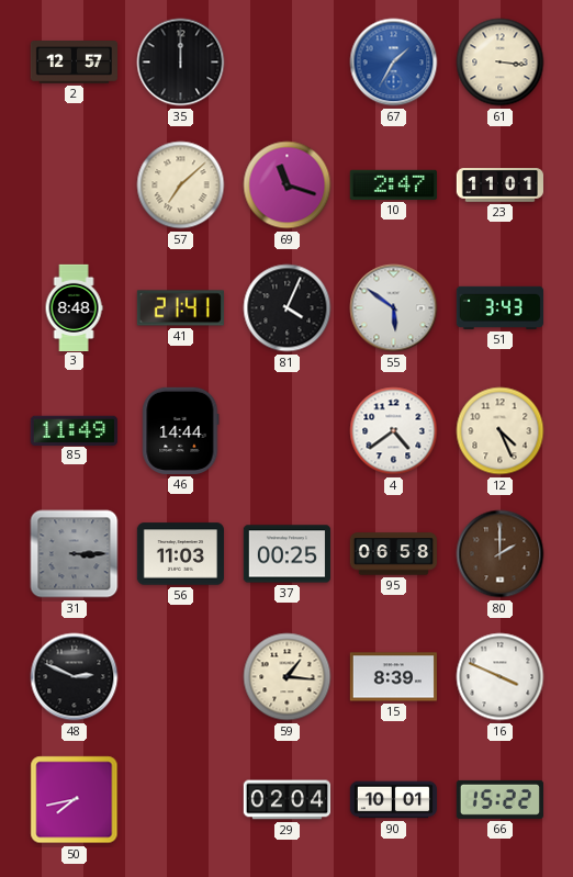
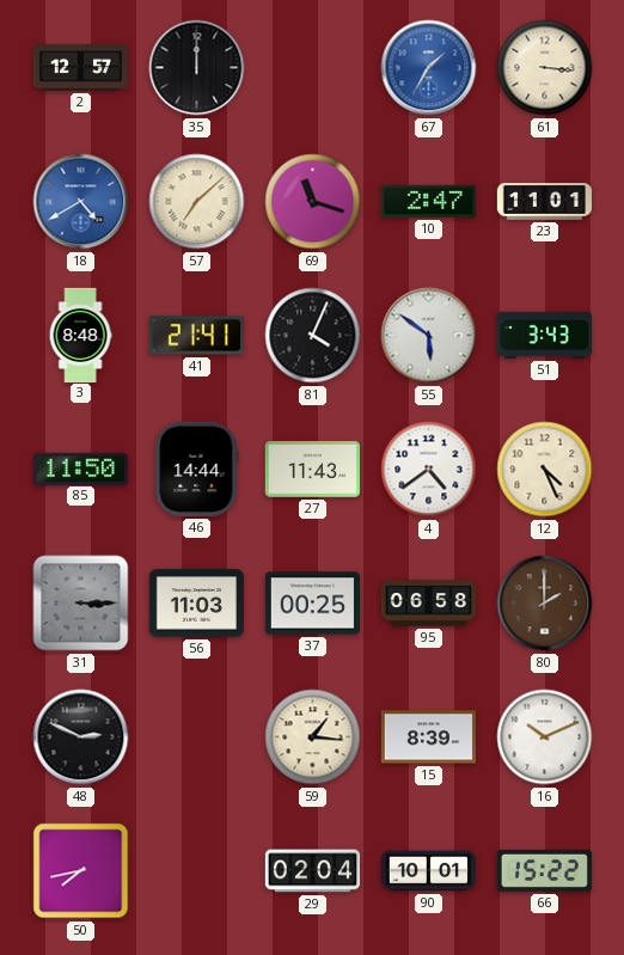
18: none -> 4:40 (81, 202)
85: 11:49 -> 11:50 (80, 469)
27: none -> 11:43 (312, 470)
16: 3:49 -> 10:11 (545, 737)
